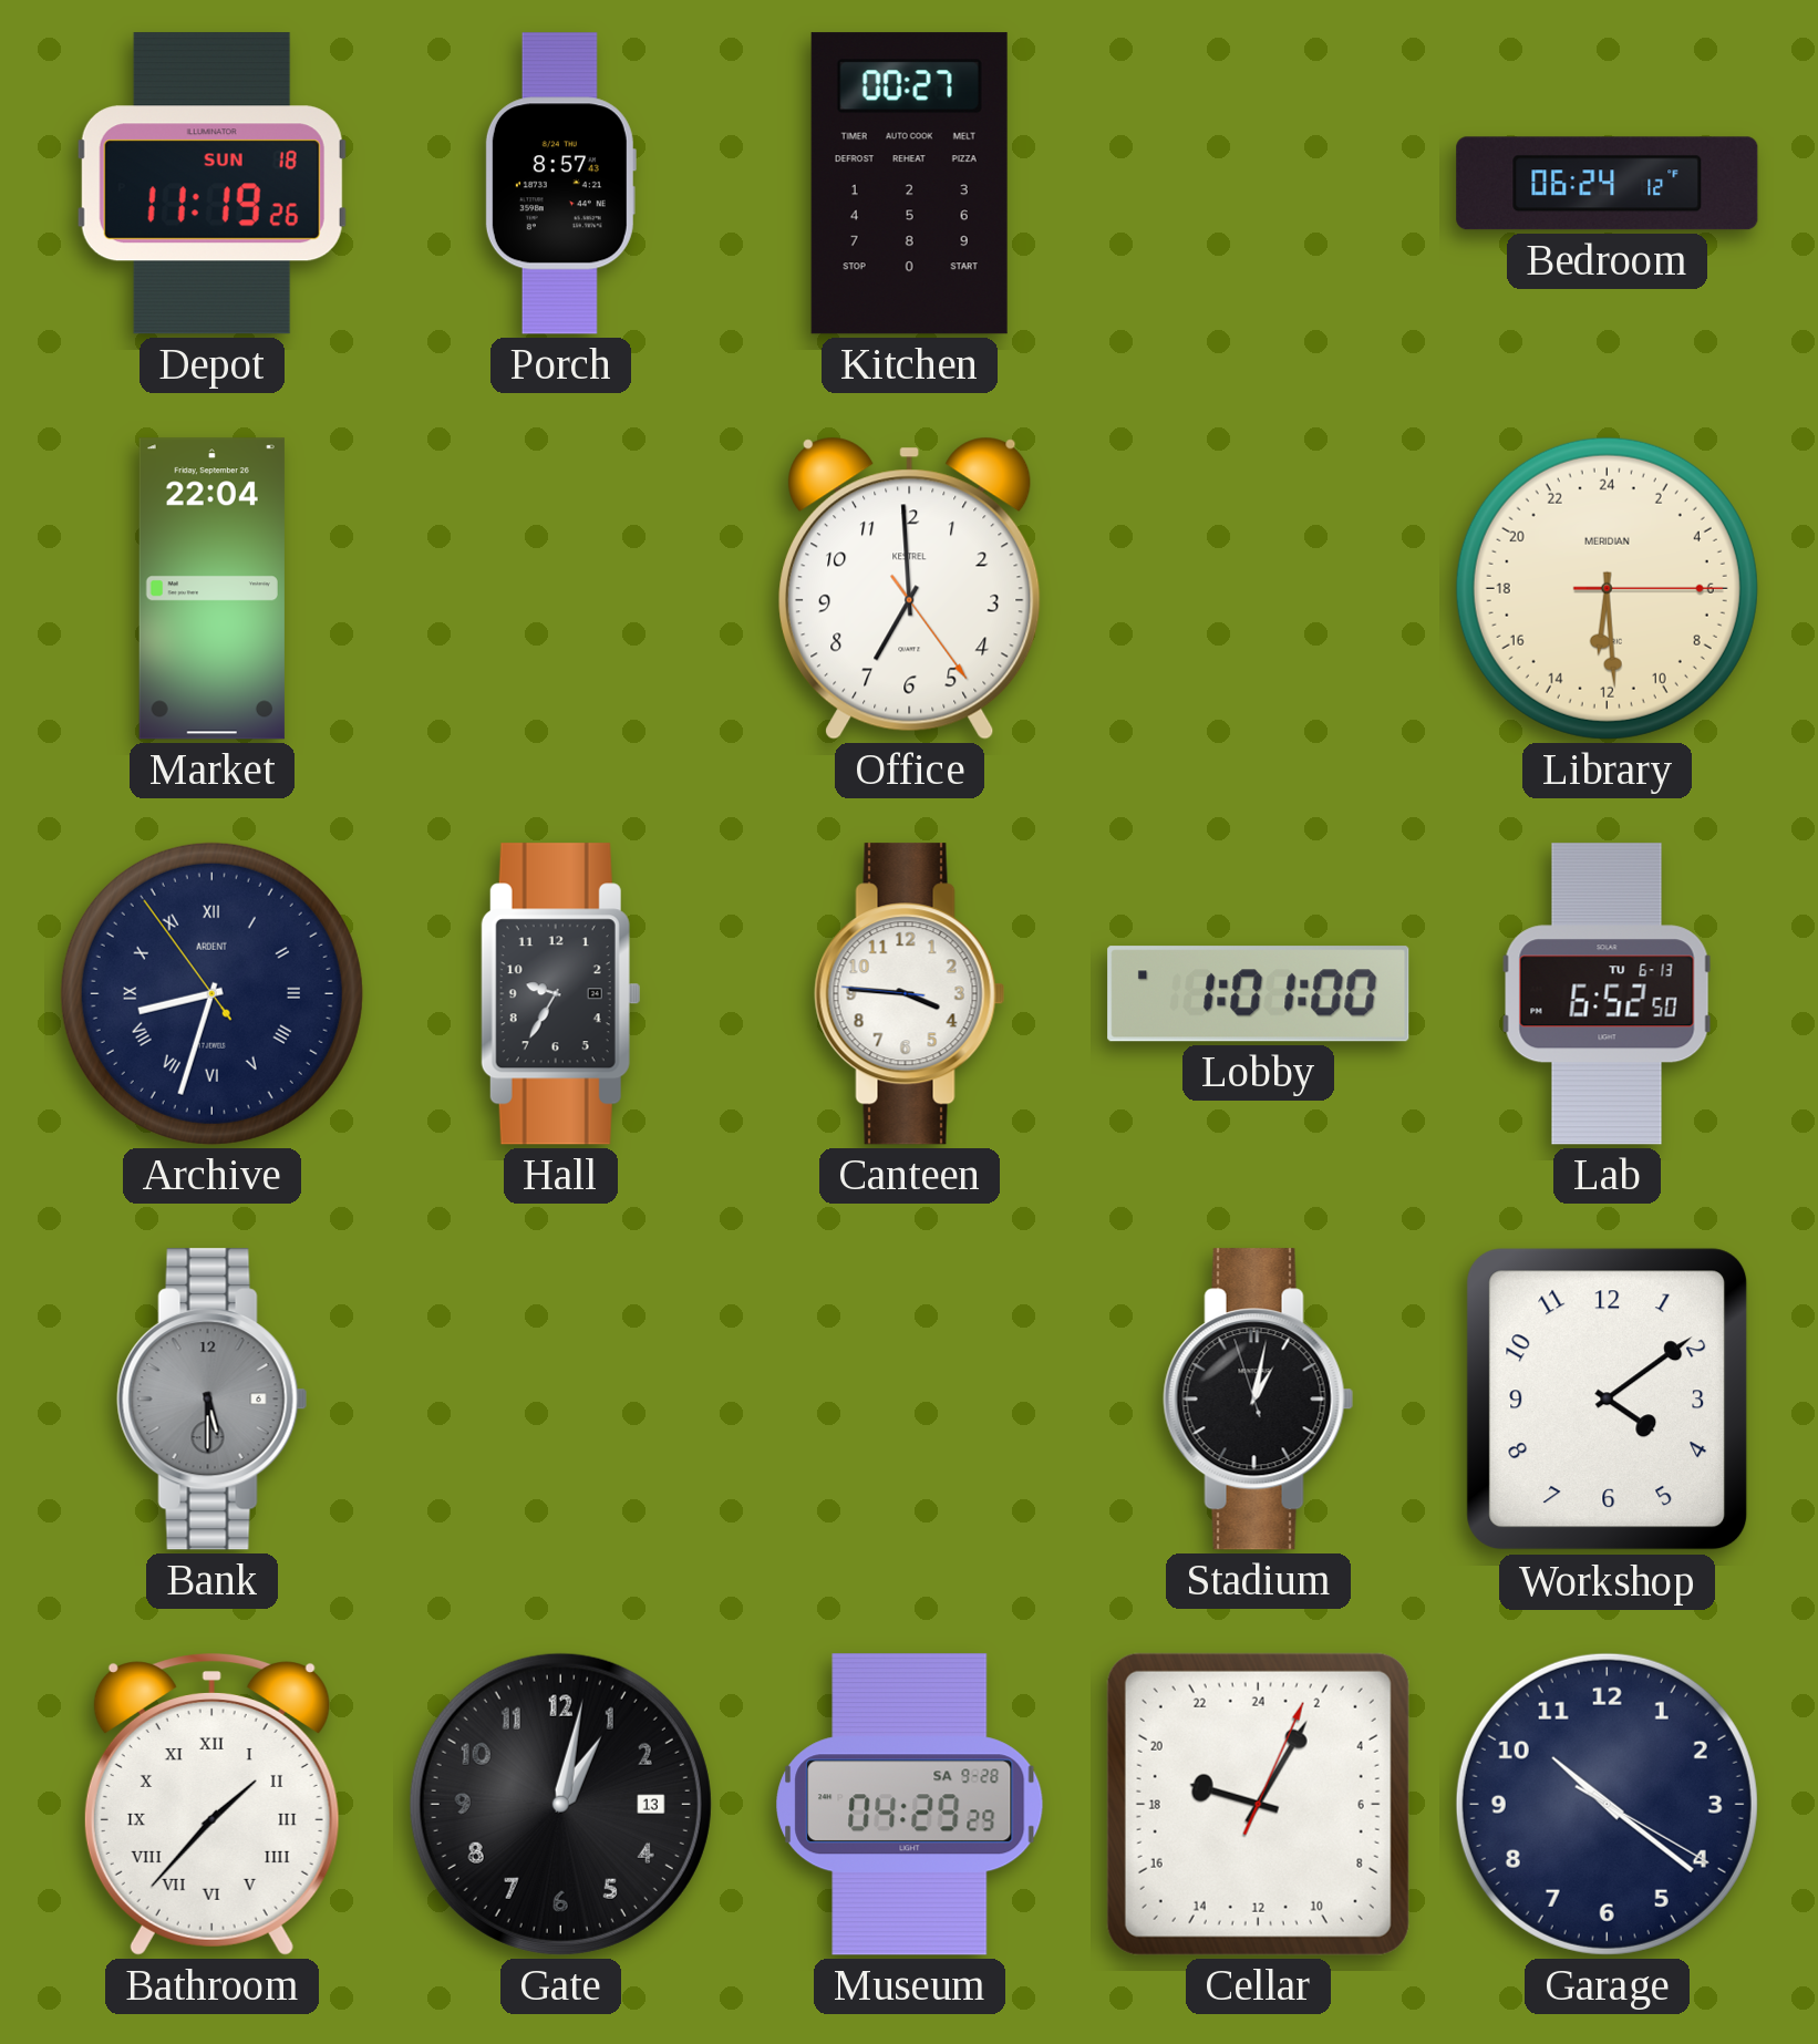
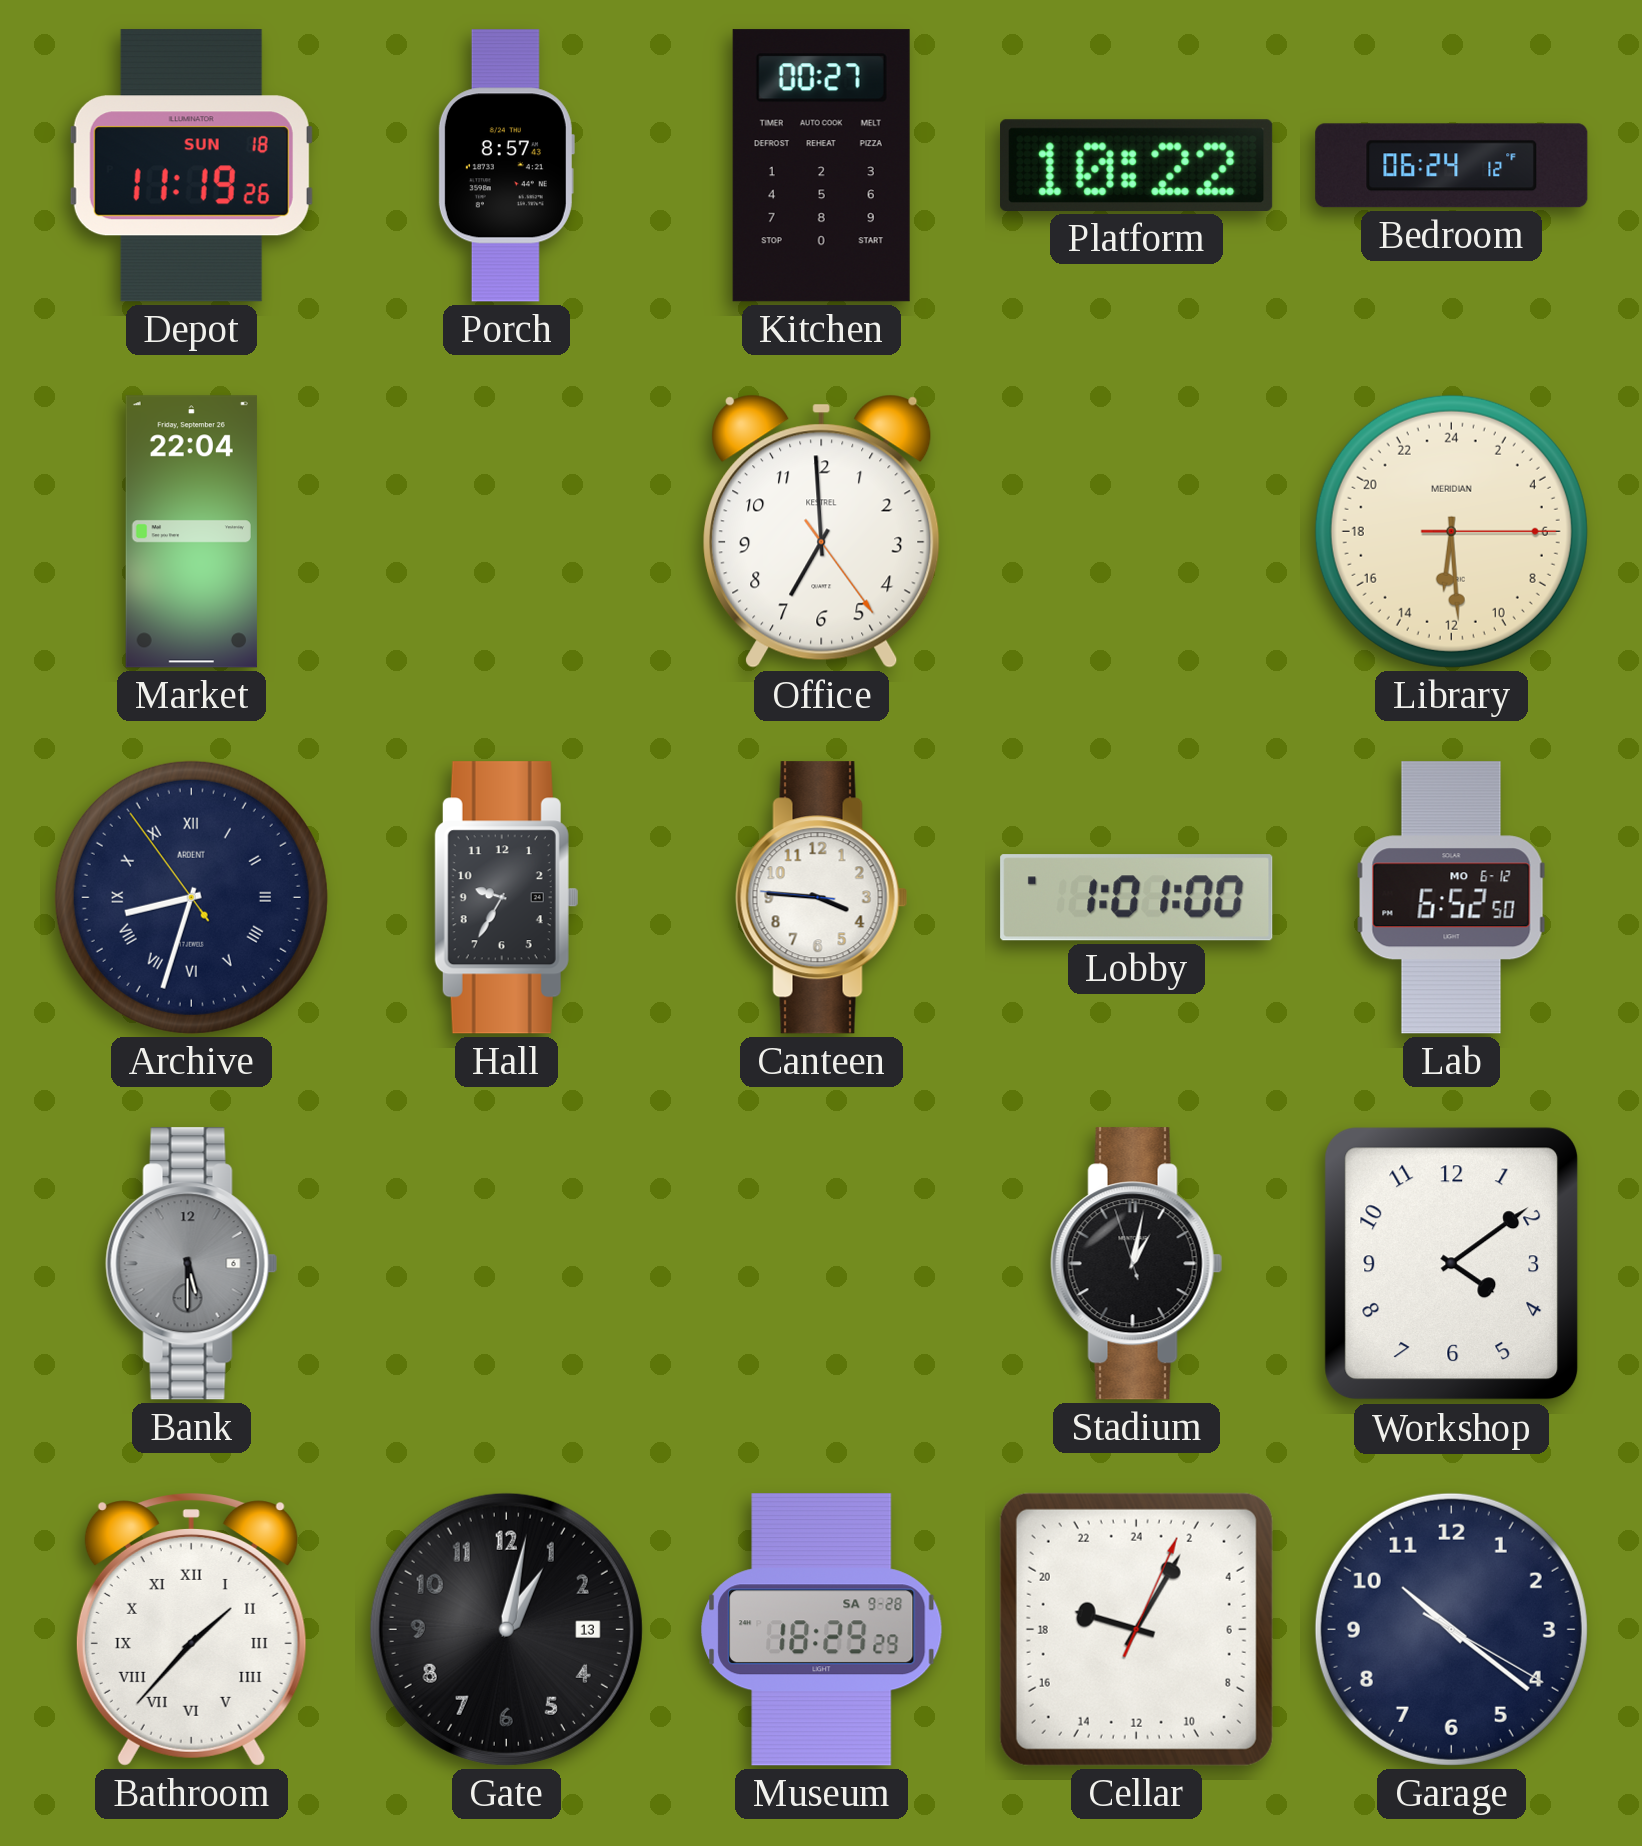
Platform: none -> 10:22 (1137, 165)
Lab date: TU 6-13 -> MO 6-12 (1452, 898)
Museum: 04:29 -> 18:29 (822, 1630)
